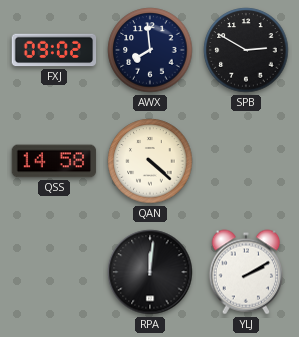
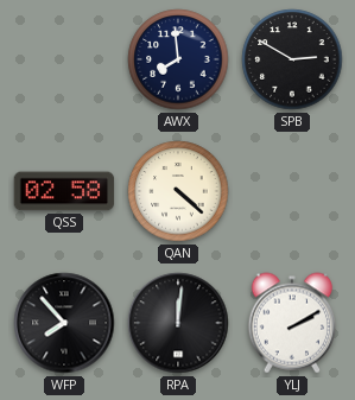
FXJ: 09:02 -> none (54, 50)
QSS: 14:58 -> 02:58 (64, 191)
WFP: none -> 7:53 (64, 323)
